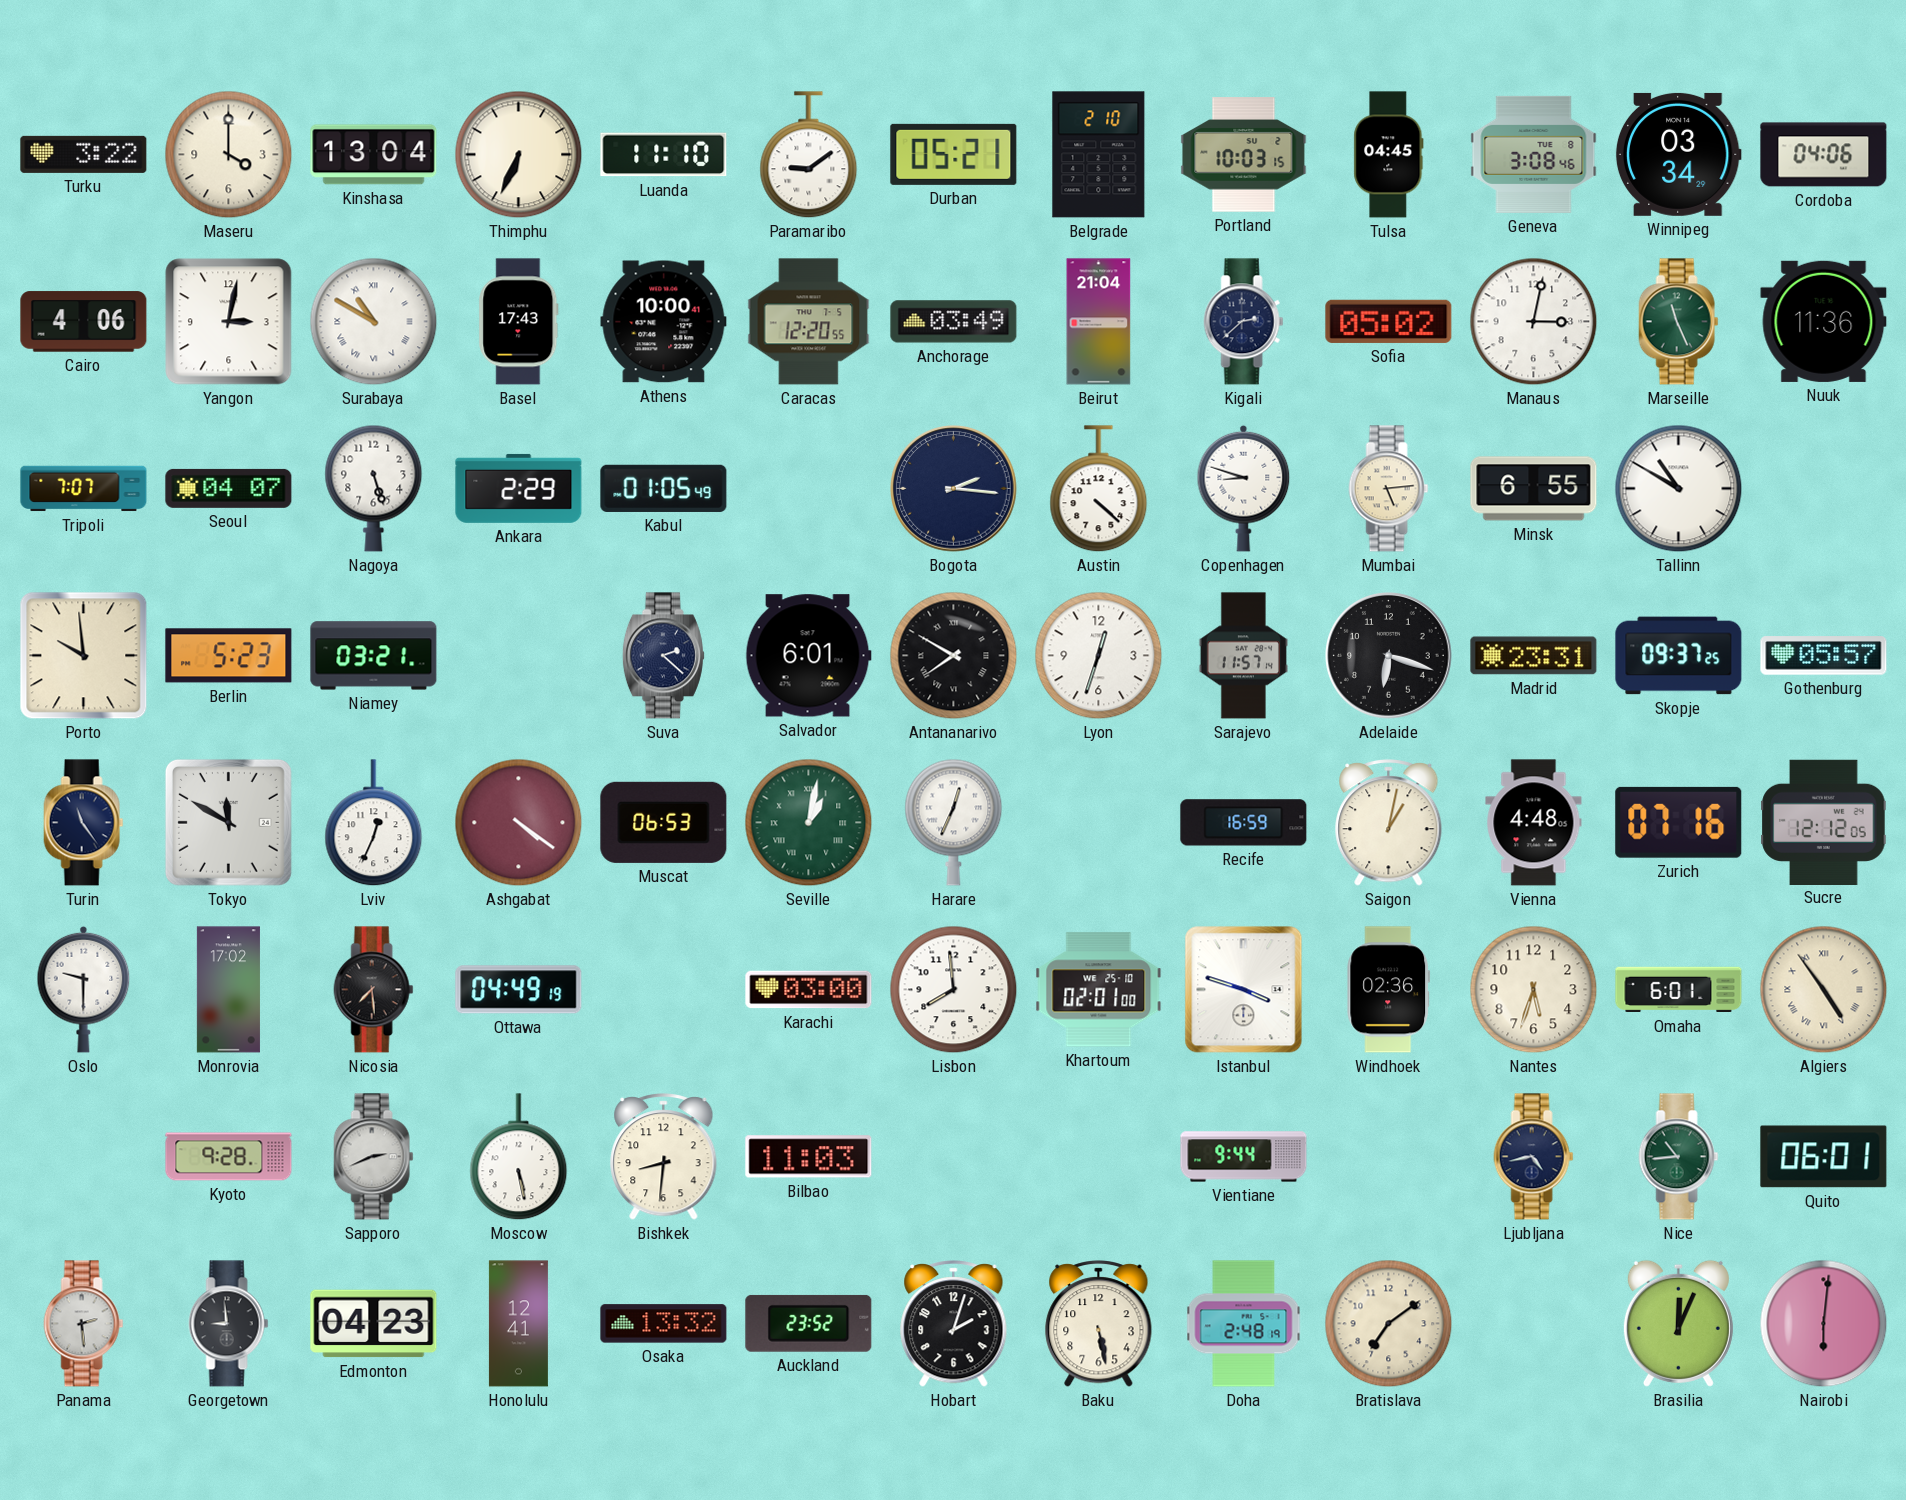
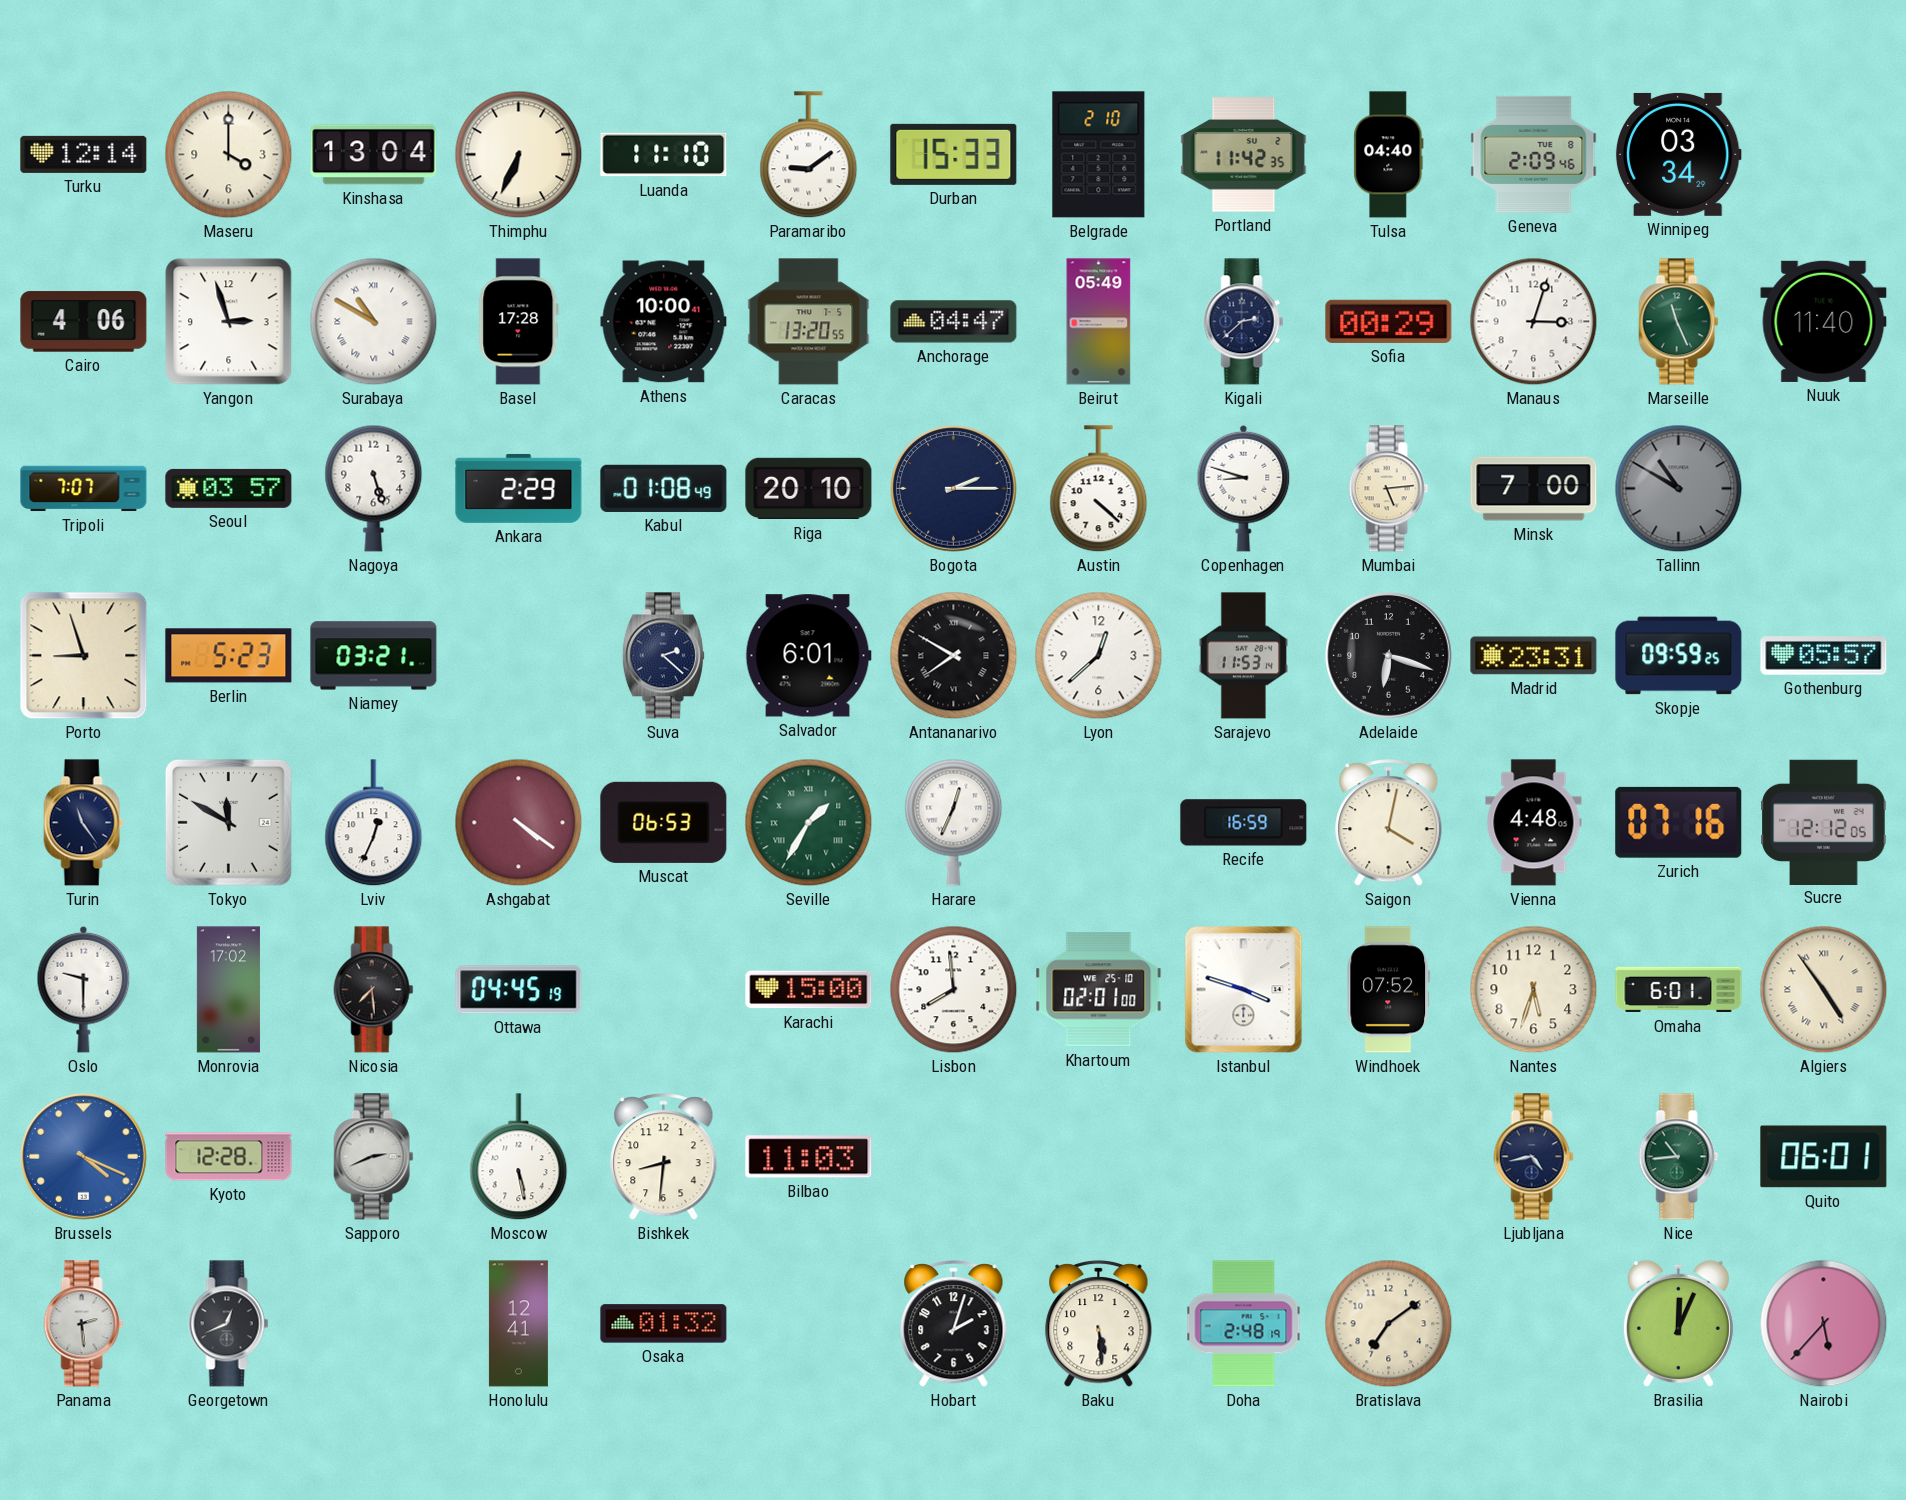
Turku: 3:22 -> 12:14 (84, 154)
Durban: 05:21 -> 15:33 (954, 154)
Portland: 10:03 -> 11:42 (1244, 155)
Tulsa: 04:45 -> 04:40 (1389, 155)
Geneva: 3:08 -> 2:09 (1534, 154)
Cordoba: 04:06 -> none (1824, 155)
Yangon: 3:02 -> 2:57 (229, 322)
Basel: 17:43 -> 17:28 (519, 322)
Caracas: 12:20 -> 13:20 (809, 322)
Anchorage: 03:49 -> 04:47 (954, 322)
Beirut: 21:04 -> 05:49 (1099, 322)
Sofia: 05:02 -> 00:29 (1389, 321)
Manaus: 3:02 -> 3:03 (1534, 322)
Nuuk: 11:36 -> 11:40 (1824, 321)
Seoul: 04:07 -> 03:57 (229, 488)
Kabul: 01:05 -> 01:08 (664, 488)
Riga: none -> 20:10 (809, 489)
Bogota: 2:16 -> 2:15 (954, 489)
Minsk: 6:55 -> 7:00 (1534, 489)
Tallinn dial: white -> grey (1679, 489)
Porto: 9:59 -> 8:57 (84, 656)
Lyon: 12:33 -> 12:38 (1099, 656)
Sarajevo: 11:57 -> 11:53 (1243, 656)
Skopje: 09:37 -> 09:59 (1679, 656)
Seville: 1:02 -> 1:35 (809, 823)
Saigon: 1:02 -> 4:02 (1389, 823)
Ottawa: 04:49 -> 04:45 (519, 990)
Karachi: 03:00 -> 15:00 (809, 990)
Windhoek: 02:36 -> 07:52 (1389, 990)
Brussels: none -> 4:19 (84, 1157)
Kyoto: 9:28 -> 12:28 (229, 1157)
Vientiane: 9:44 -> none (1244, 1157)
Georgetown: 8:59 -> 12:41 (229, 1324)
Edmonton: 04:23 -> none (374, 1324)
Osaka: 13:32 -> 01:32 (664, 1324)
Auckland: 23:52 -> none (809, 1323)
Baku: 5:28 -> 5:29 (1099, 1324)
Nairobi: 6:01 -> 5:37 (1824, 1324)
